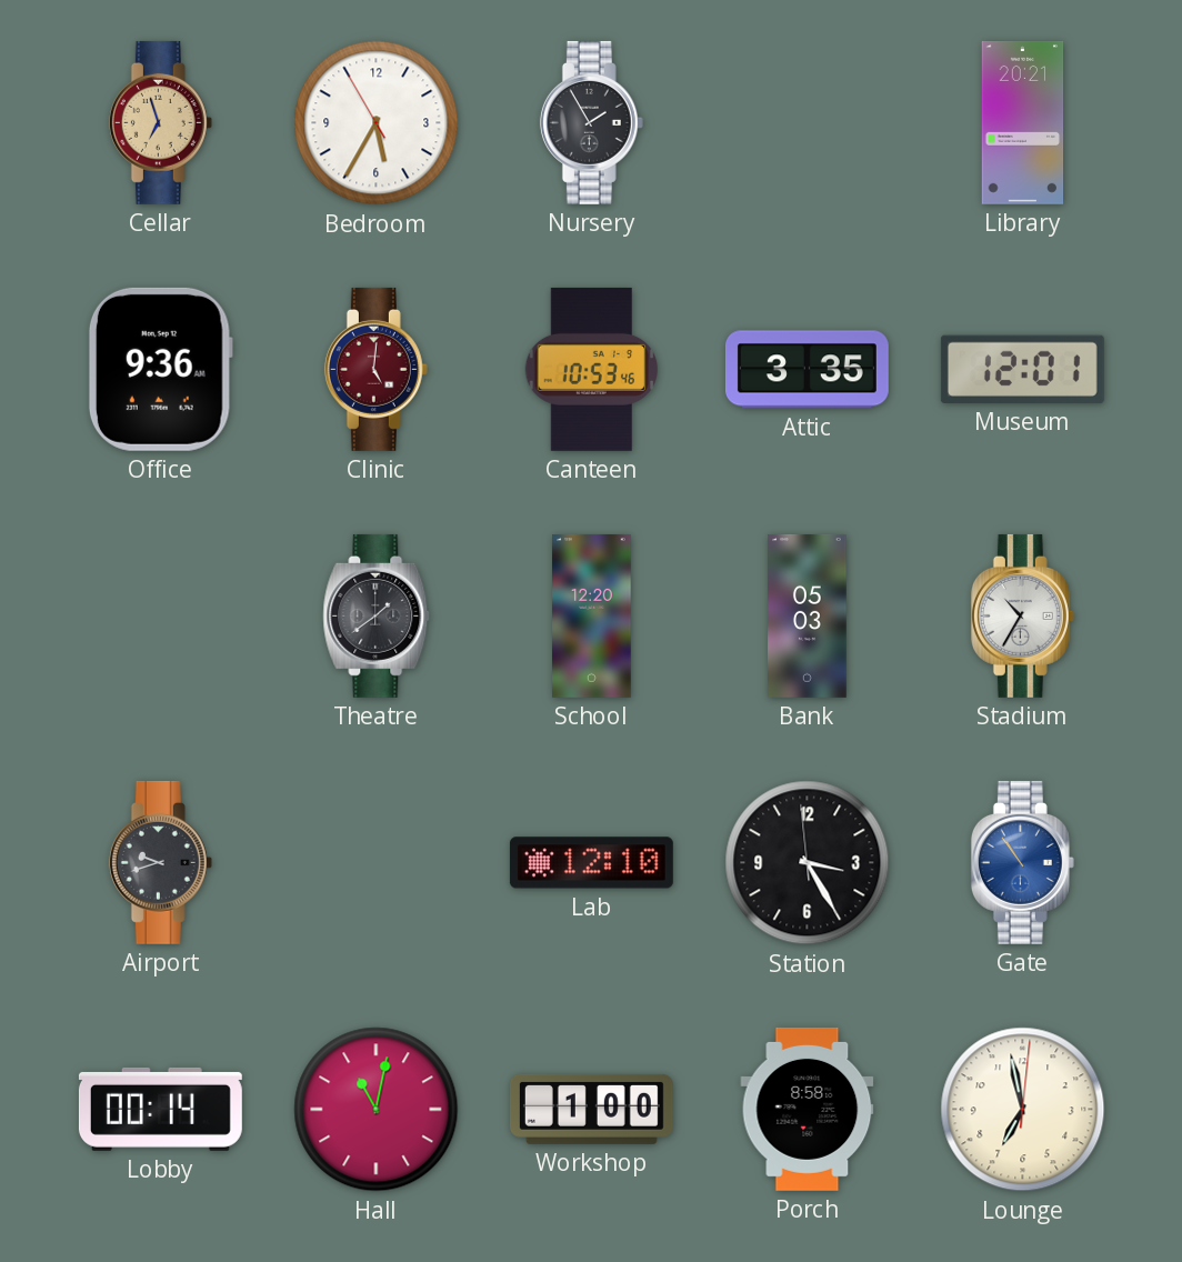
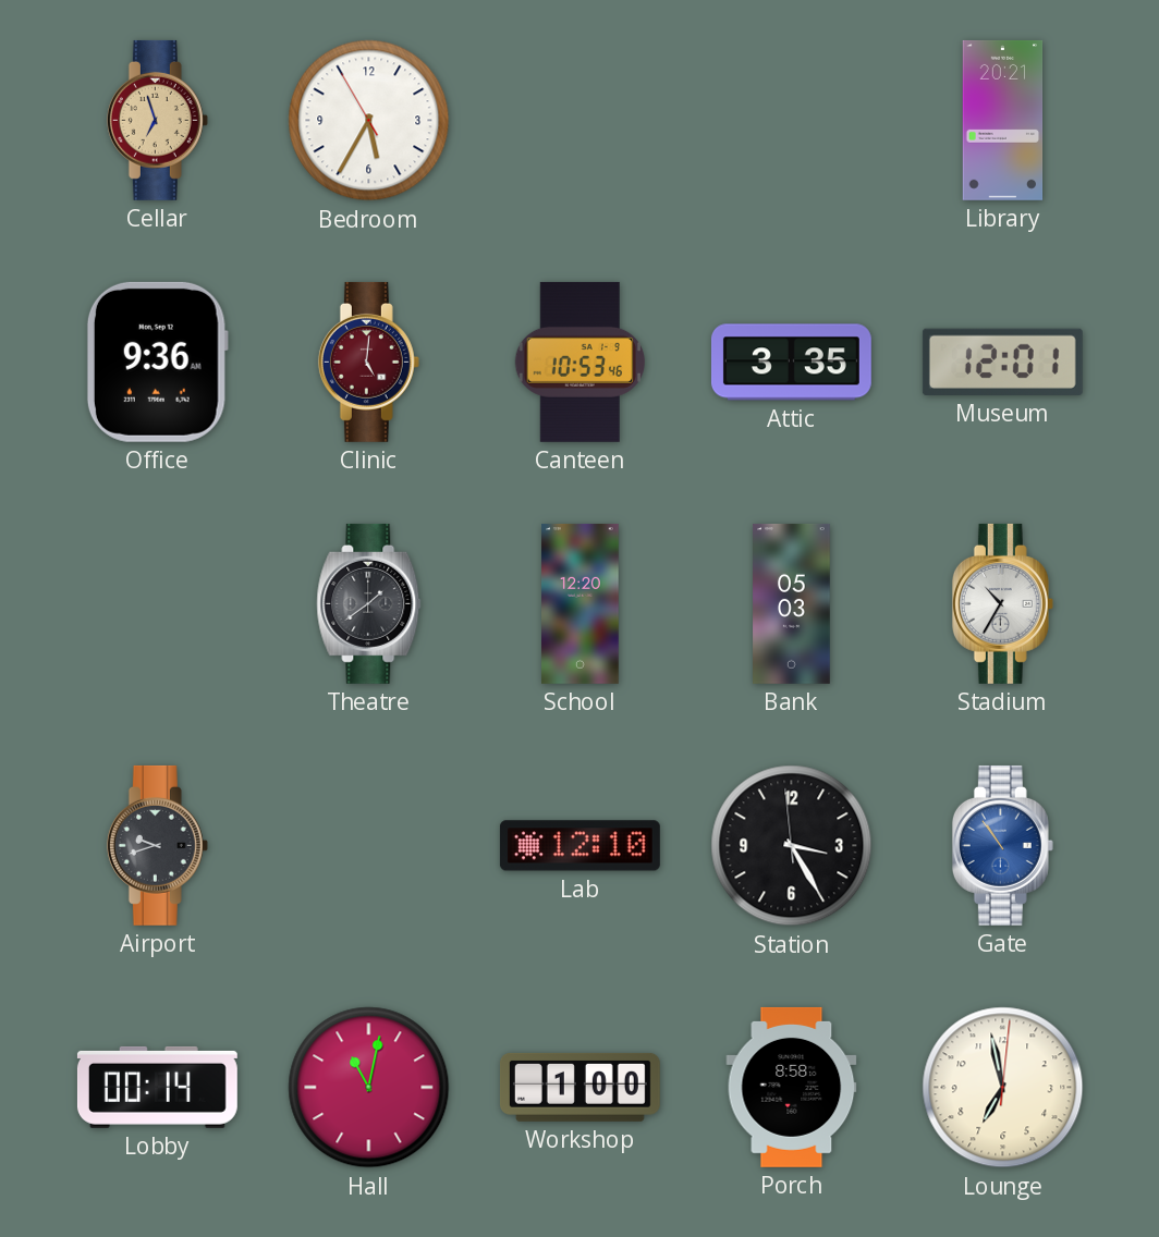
Nursery: 1:55 -> none (591, 122)
